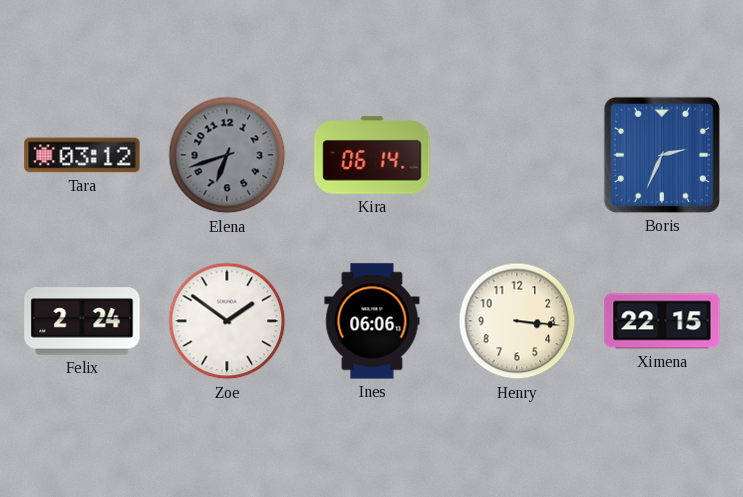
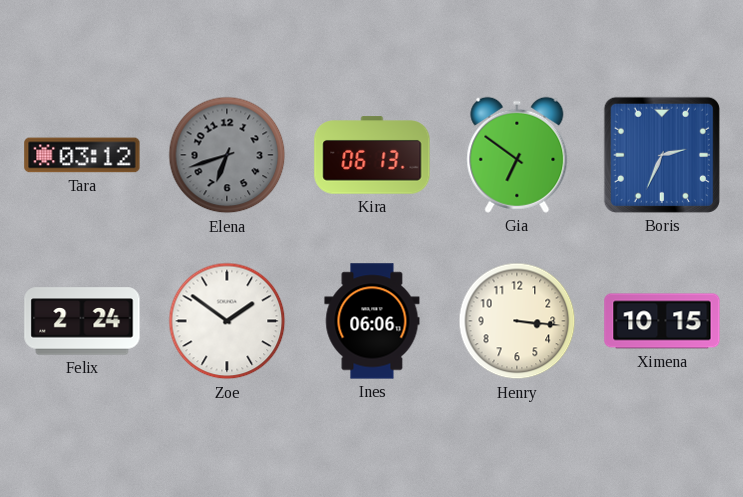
Kira: 06:14 -> 06:13 (372, 155)
Gia: none -> 6:51 (517, 155)
Ximena: 22:15 -> 10:15 (662, 321)
